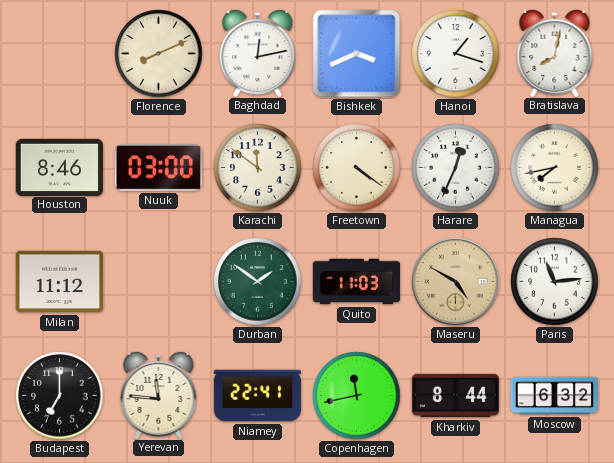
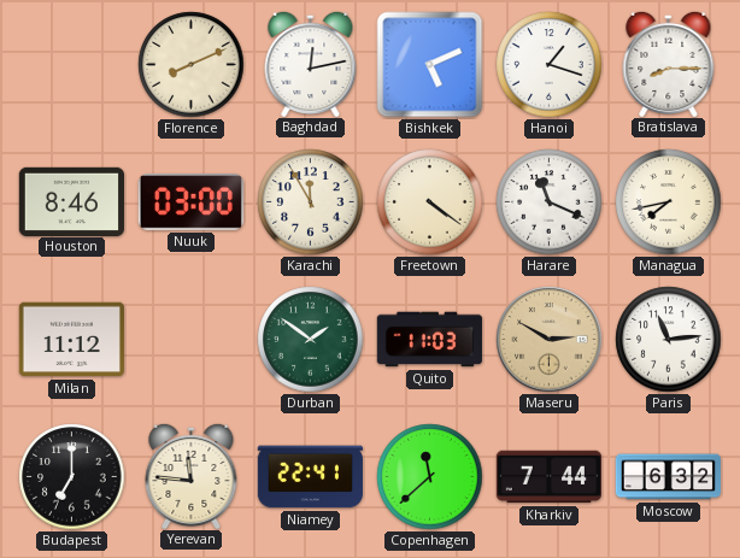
Bishkek: 3:41 -> 5:11 (430, 65)
Bratislava: 8:02 -> 8:15 (669, 63)
Karachi: 11:51 -> 11:55 (311, 202)
Harare: 12:34 -> 11:19 (550, 202)
Maseru: 4:50 -> 2:50 (550, 340)
Copenhagen: 11:43 -> 11:38 (430, 477)
Kharkiv: 8:44 -> 7:44 (548, 477)
